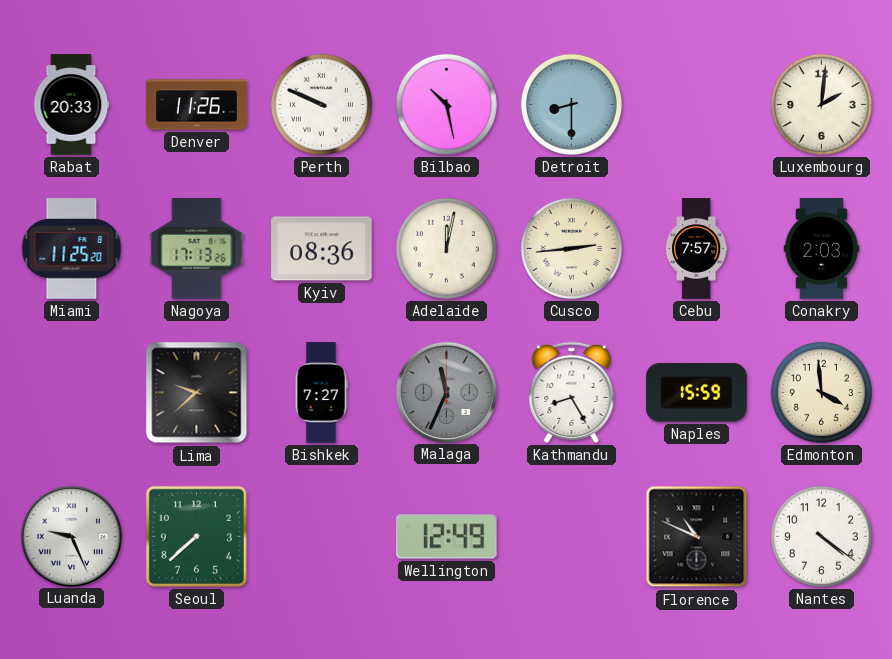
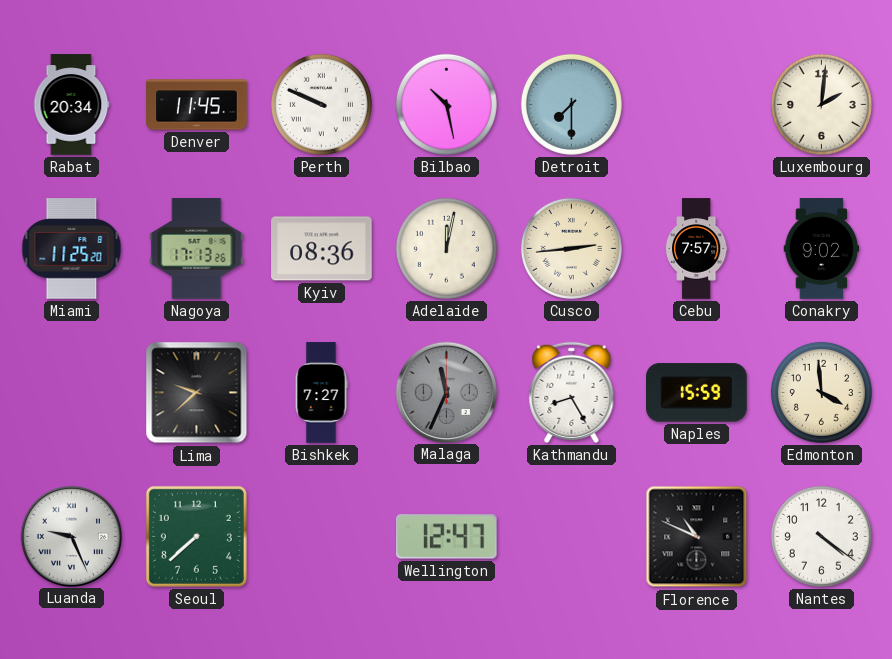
Rabat: 20:33 -> 20:34 (71, 105)
Denver: 11:26 -> 11:45 (197, 105)
Detroit: 8:30 -> 7:30 (571, 104)
Conakry: 2:03 -> 9:02 (822, 249)
Wellington: 12:49 -> 12:47 (447, 537)
